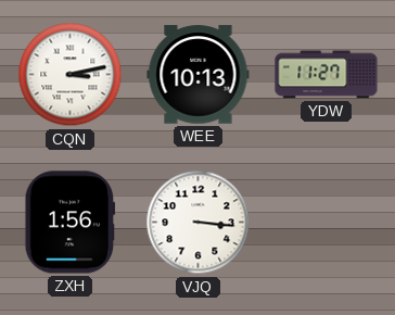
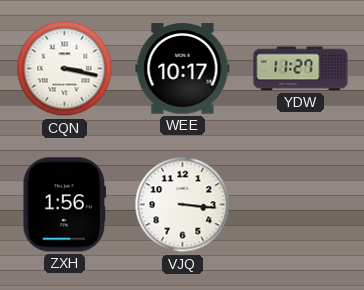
CQN: 3:13 -> 3:17 (65, 69)
WEE: 10:13 -> 10:17 (183, 69)
